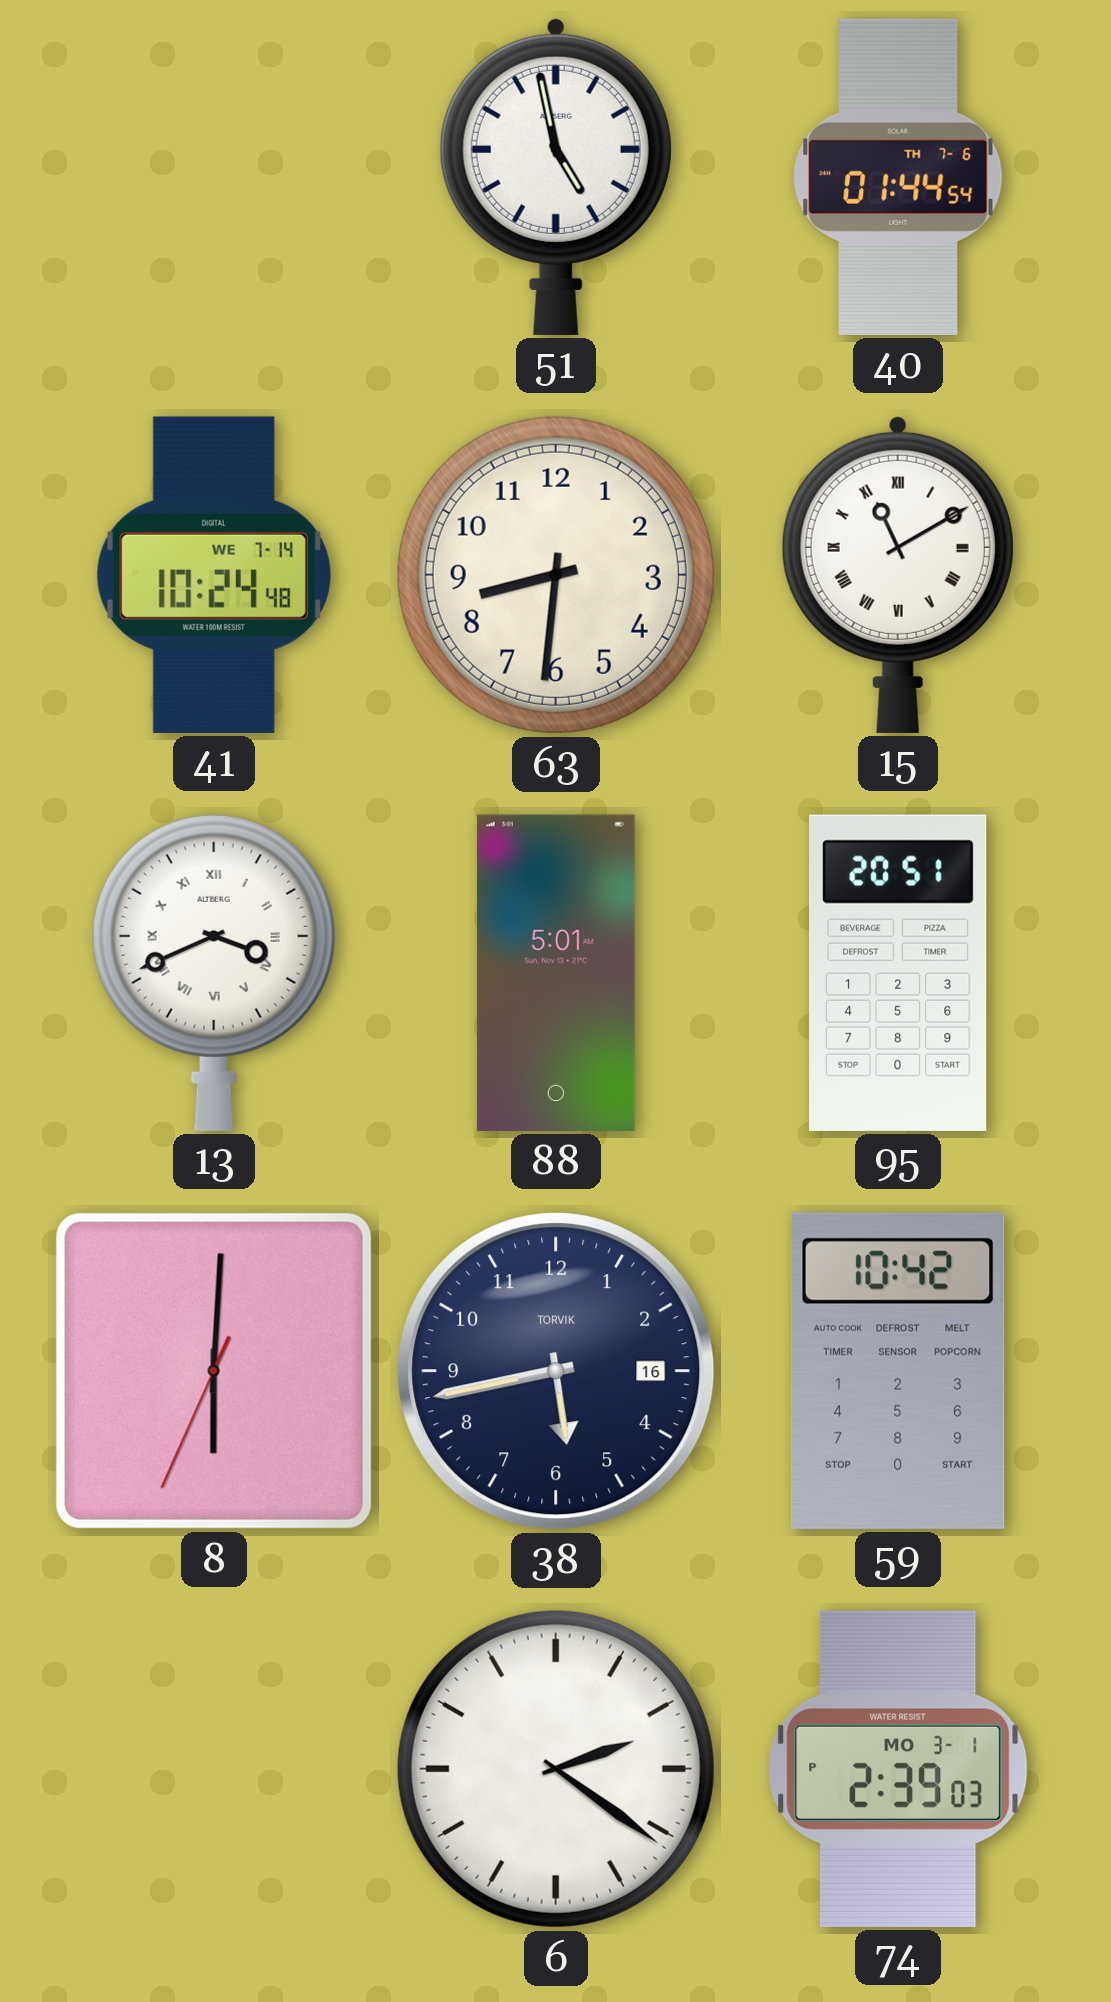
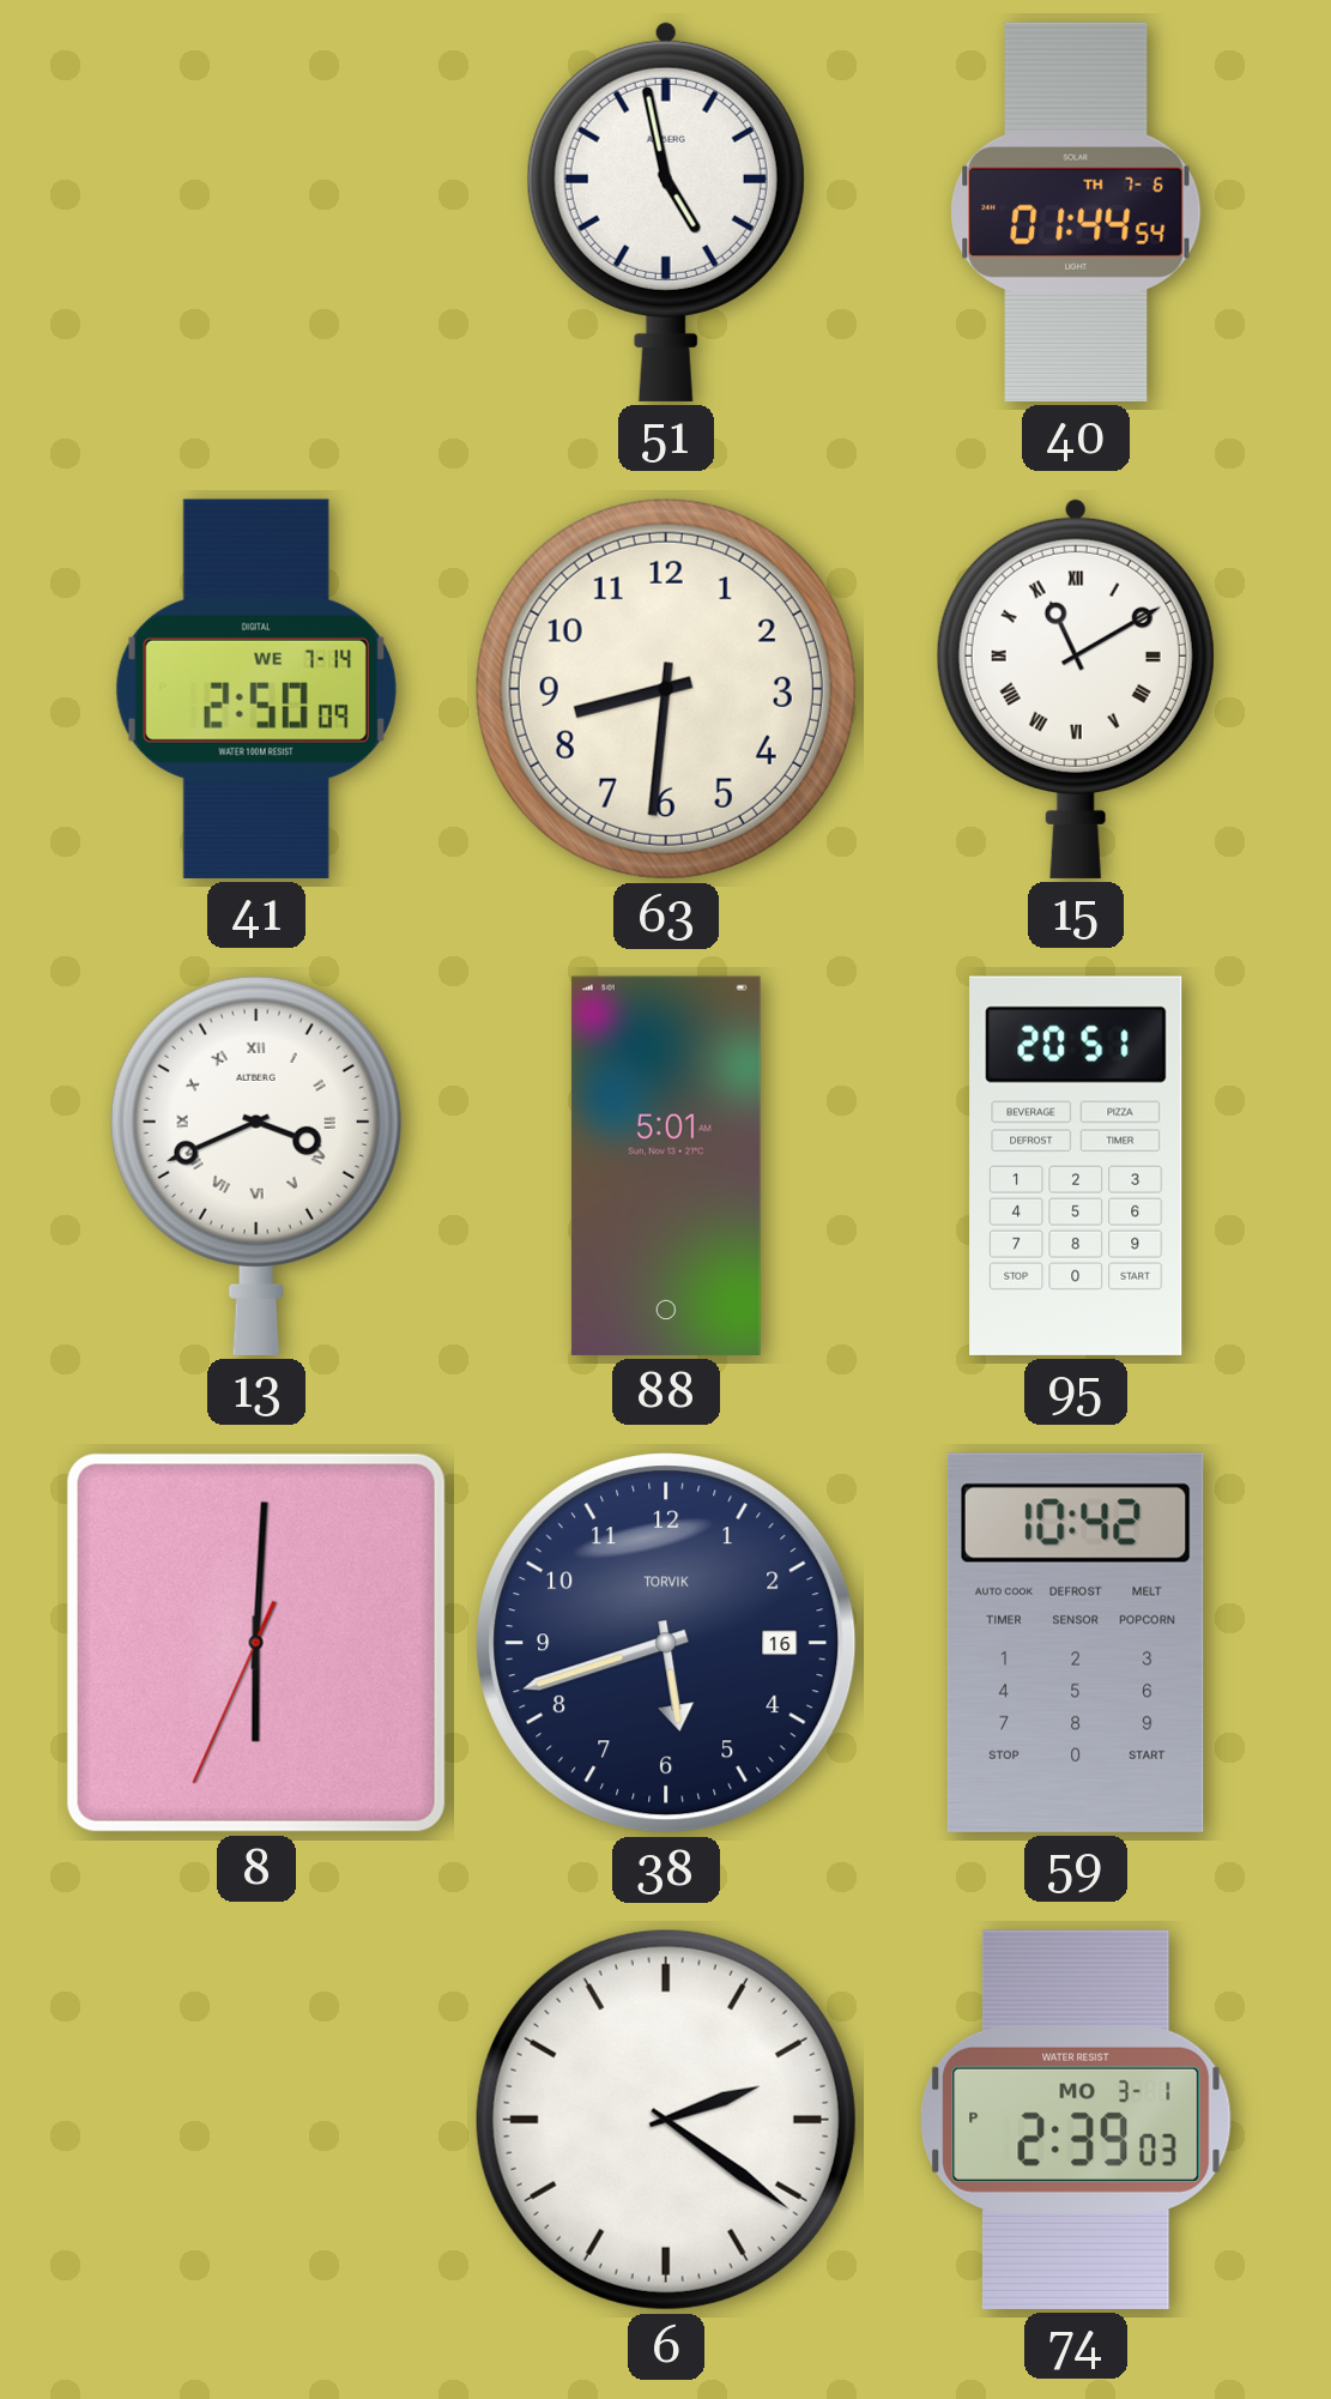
41: 10:24 -> 2:50 (256, 689)
38: 5:43 -> 5:42 (666, 1643)
